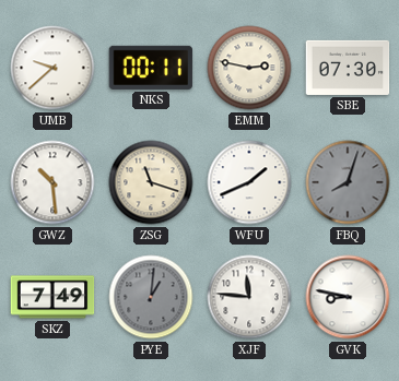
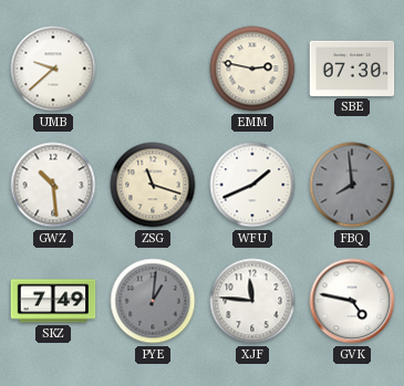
NKS: 00:11 -> none (151, 68)
FBQ: 8:03 -> 7:59 (352, 185)
GVK: 8:47 -> 4:47 (352, 301)
